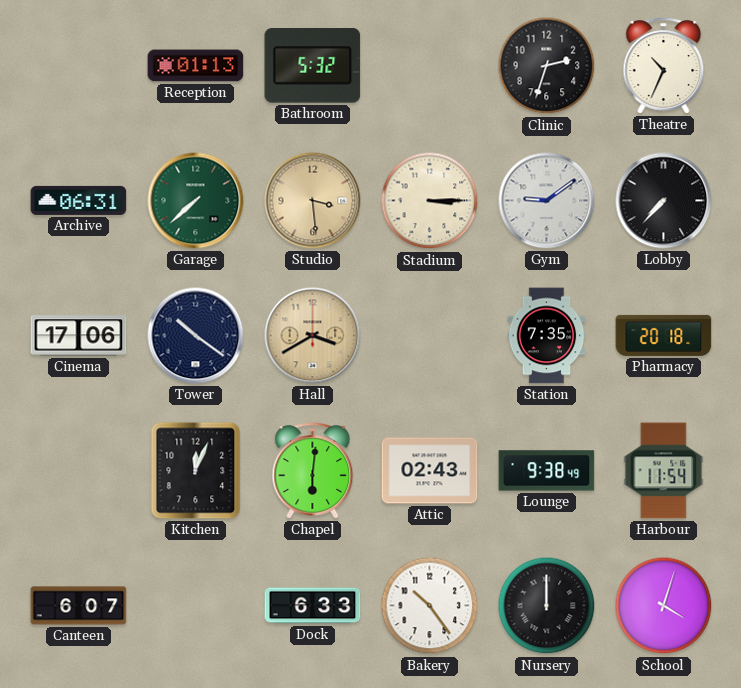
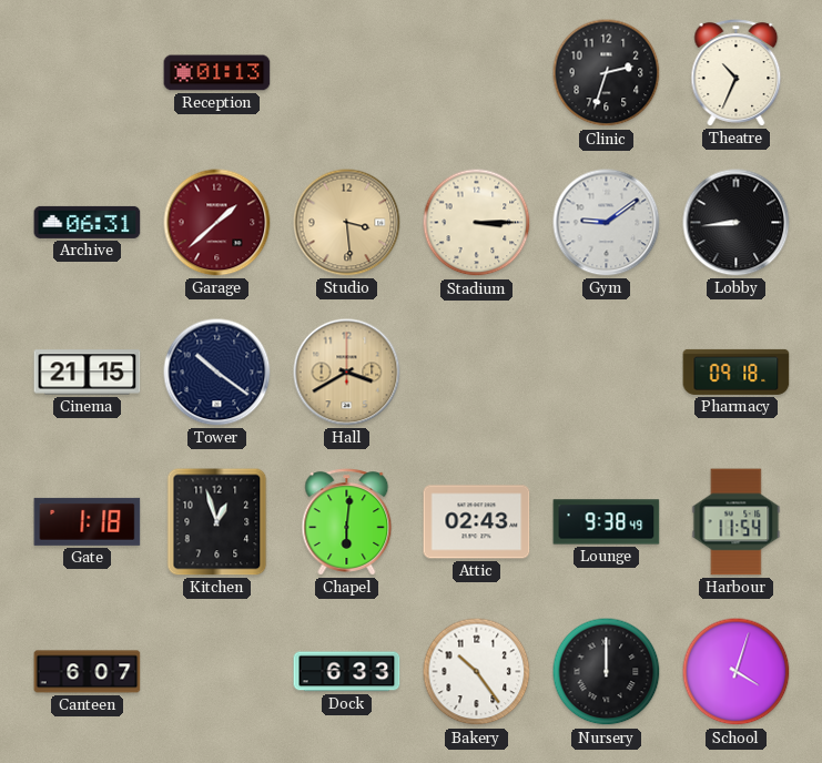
Bathroom: 5:32 -> none (313, 66)
Garage: 7:38 -> 1:38 (217, 223)
Garage dial: green -> burgundy (217, 223)
Lobby: 7:37 -> 8:44 (737, 223)
Cinema: 17:06 -> 21:15 (88, 373)
Station: 7:35 -> none (547, 336)
Pharmacy: 20:18 -> 09:18 (737, 372)
Gate: none -> 1:18 (88, 521)
Kitchen: 12:04 -> 12:57 (217, 522)
